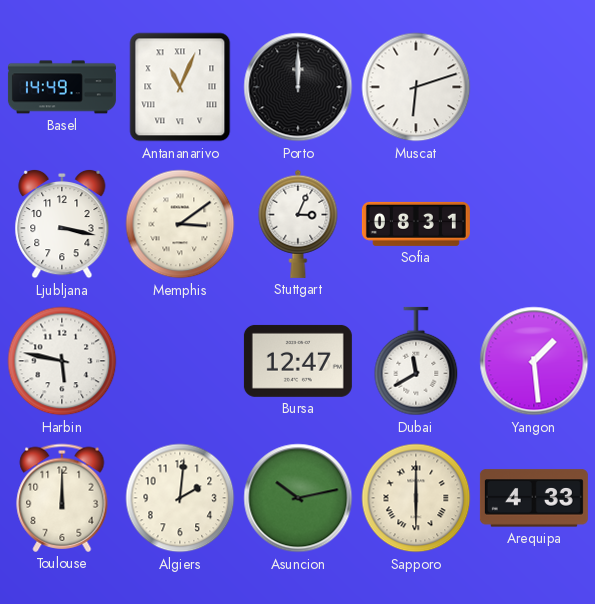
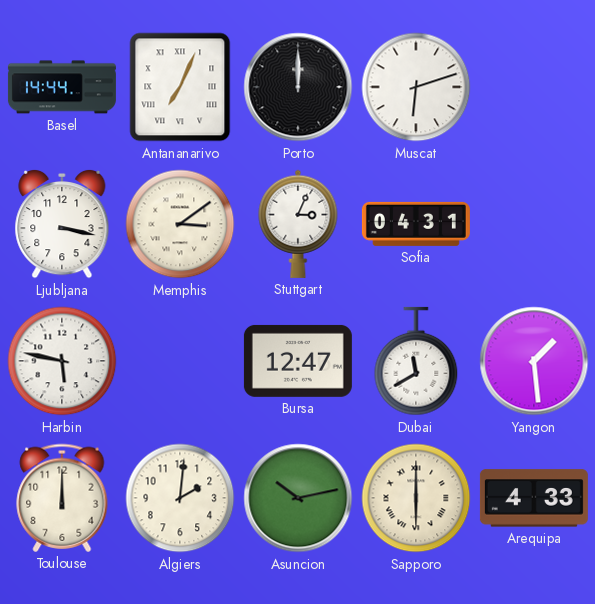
Basel: 14:49 -> 14:44 (62, 87)
Antananarivo: 11:04 -> 7:04 (180, 87)
Sofia: 08:31 -> 04:31 (416, 224)
